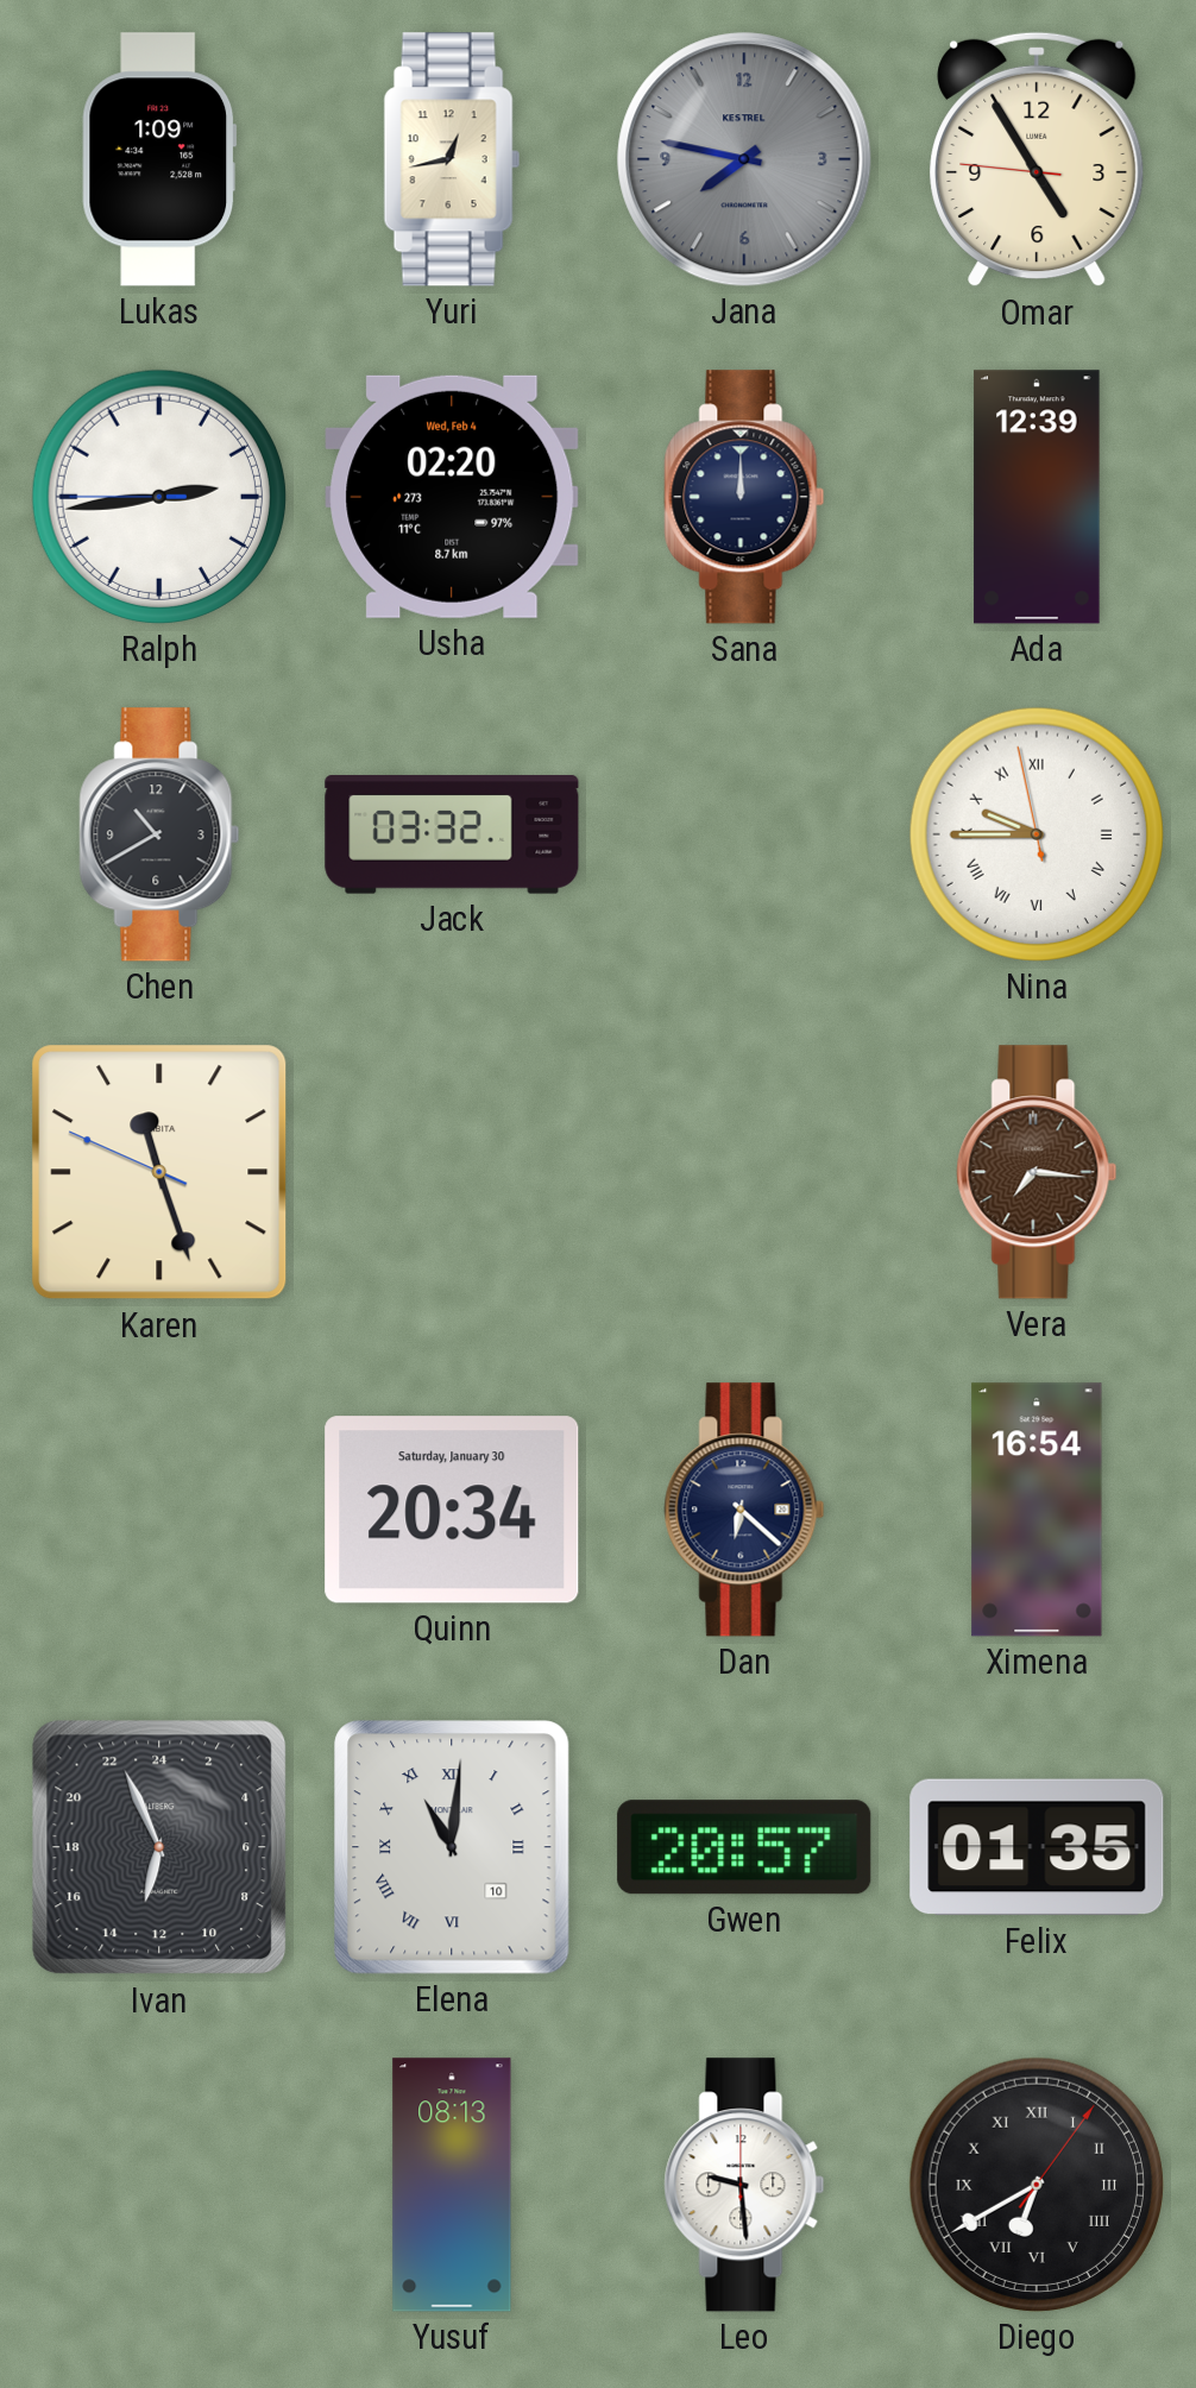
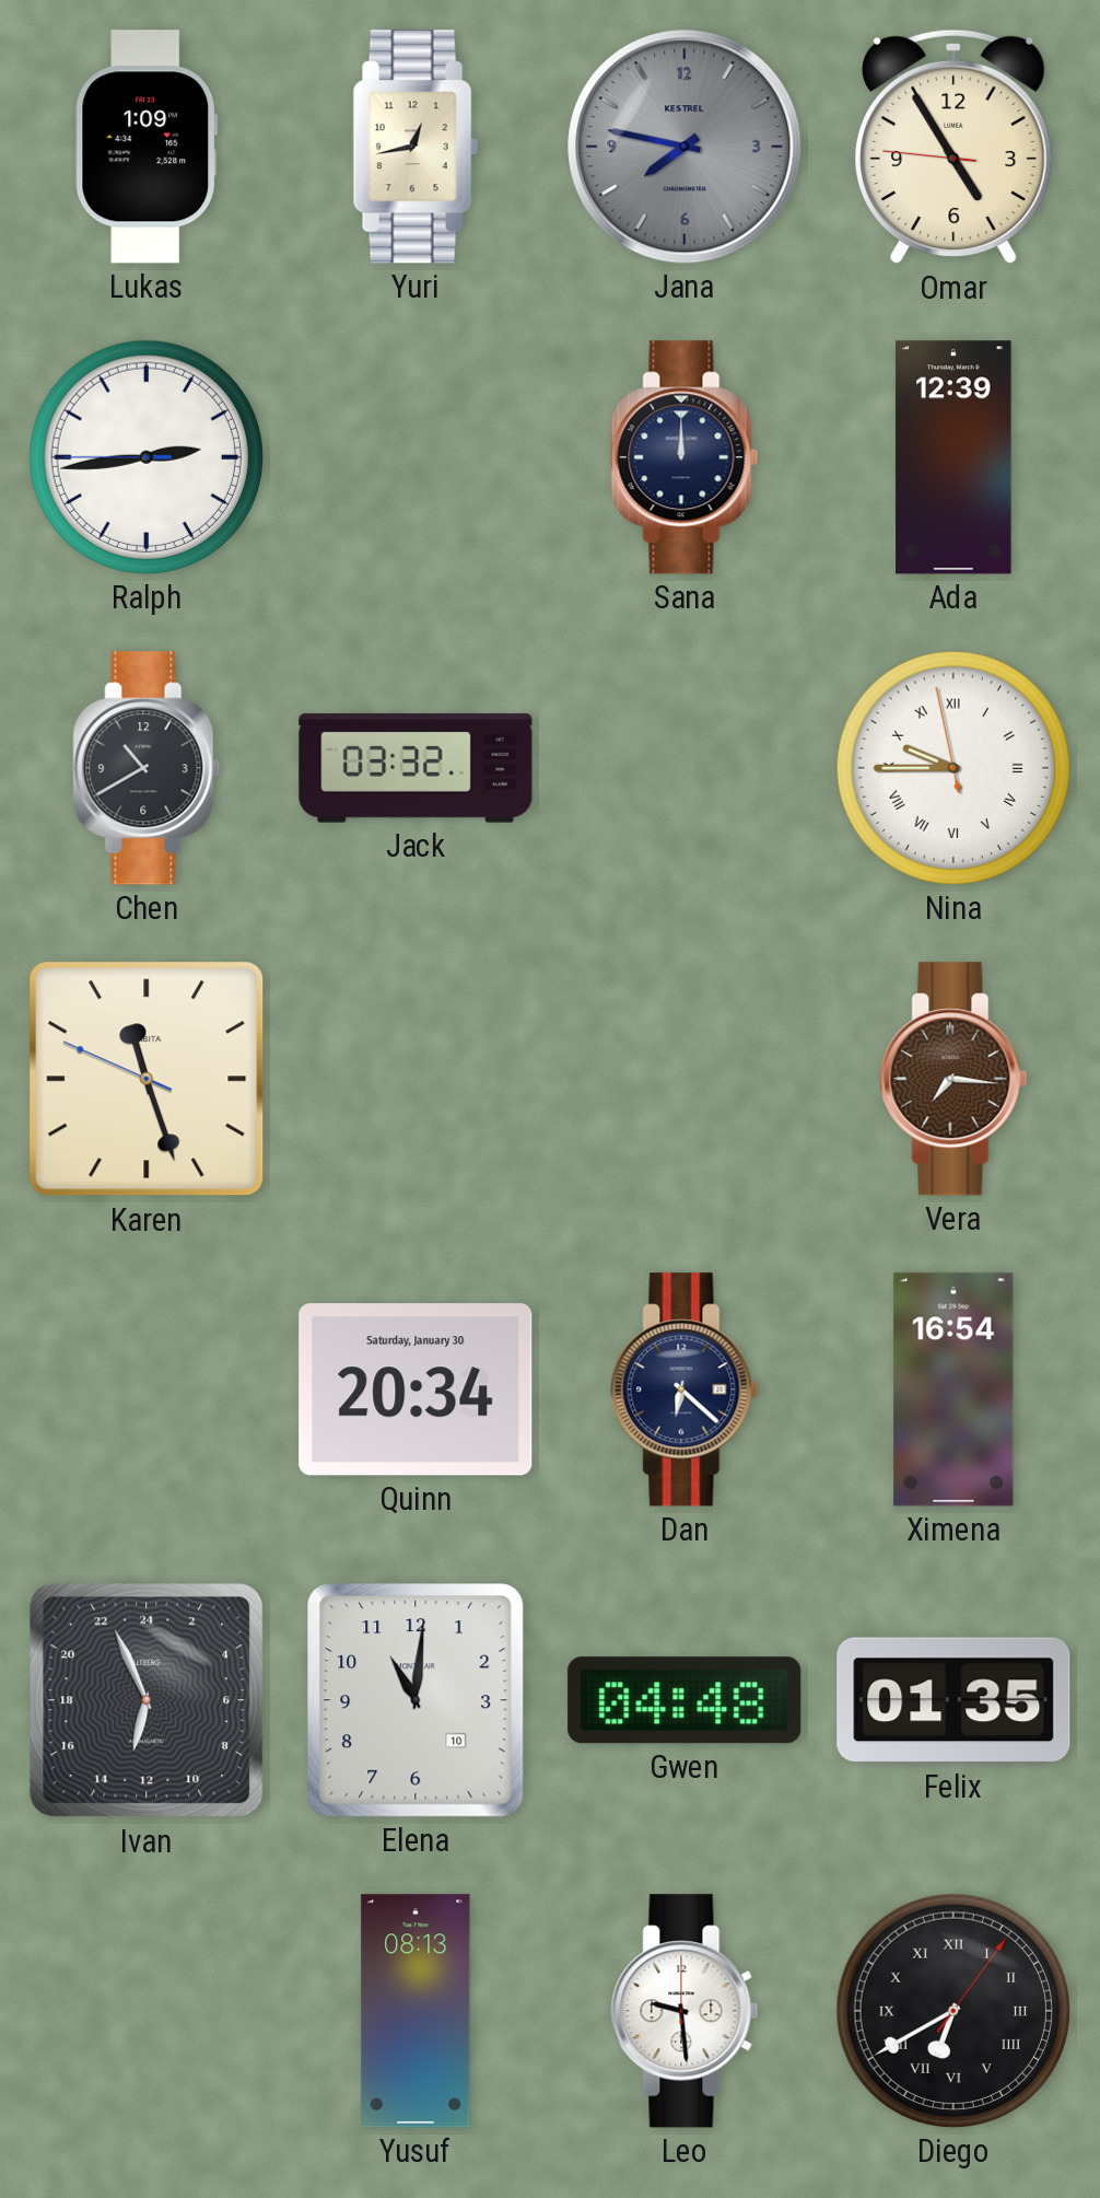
Usha: 02:20 -> none (452, 497)
Elena numerals: Roman -> Arabic (416, 1700)
Gwen: 20:57 -> 04:48 (684, 1700)
